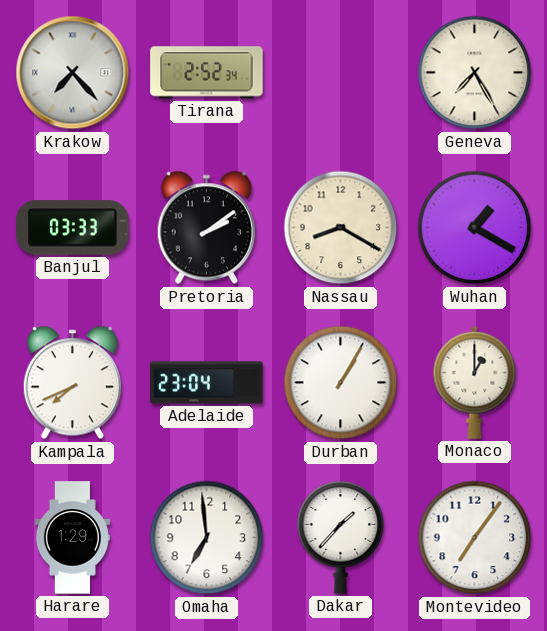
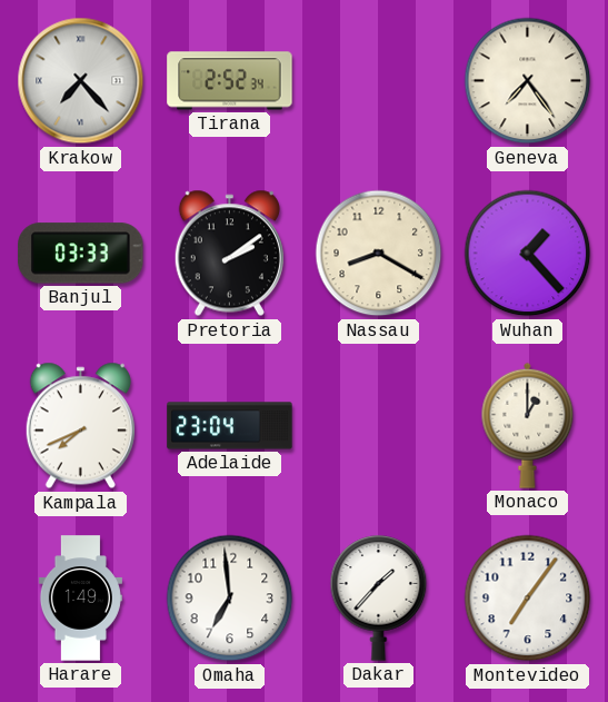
Geneva: 7:25 -> 7:24 (528, 81)
Wuhan: 1:20 -> 1:23 (528, 254)
Durban: 1:05 -> none (341, 383)
Harare: 1:29 -> 1:49 (80, 599)
